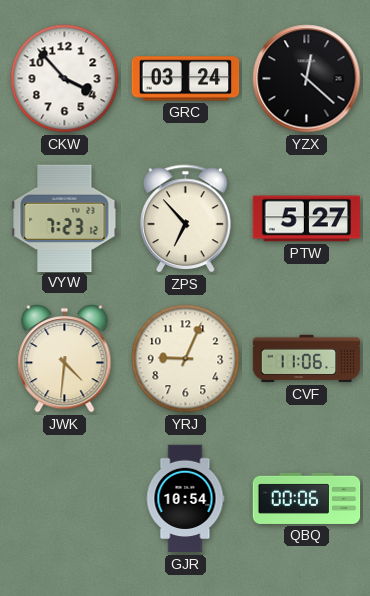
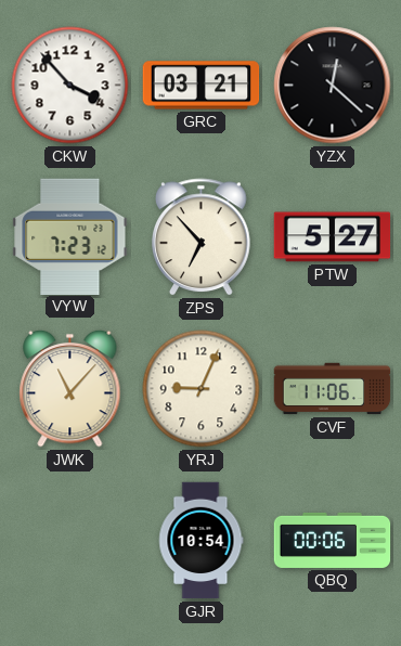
GRC: 03:24 -> 03:21 (202, 86)
JWK: 4:31 -> 11:07 (70, 388)
